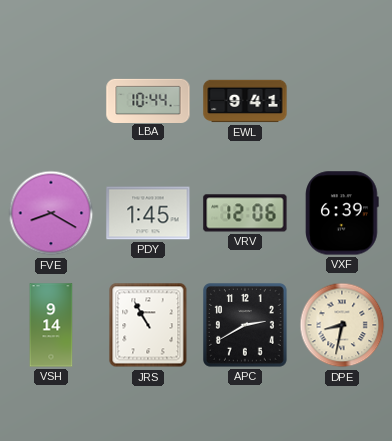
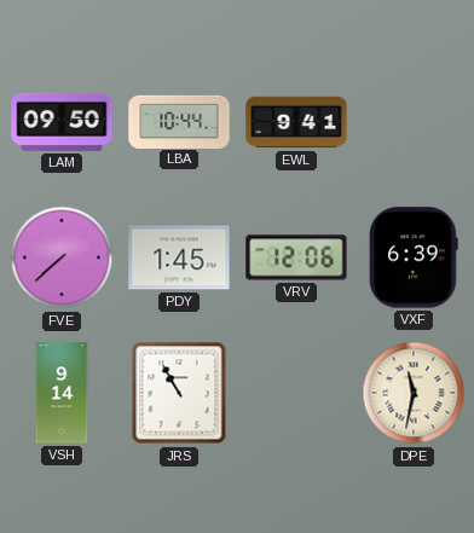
LAM: none -> 09:50 (62, 122)
FVE: 8:20 -> 7:38 (62, 257)
APC: 2:40 -> none (246, 326)
DPE: 8:32 -> 11:32 (414, 393)
